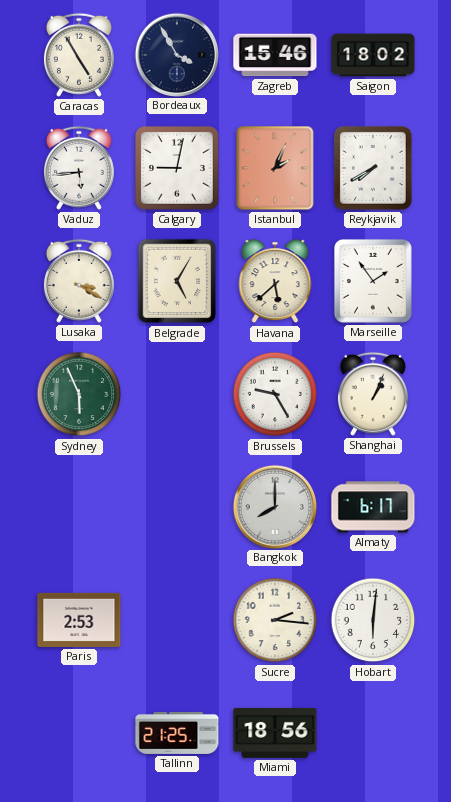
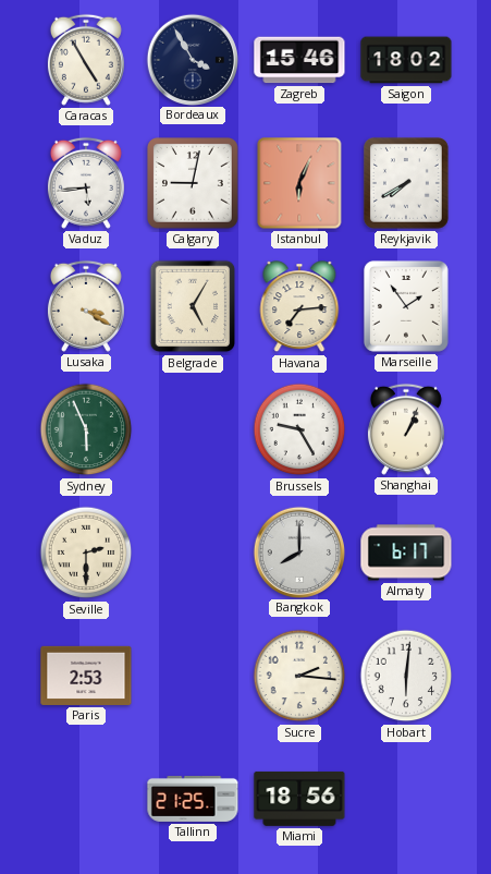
Istanbul: 2:04 -> 6:04 (299, 183)
Havana: 5:38 -> 7:14 (299, 307)
Seville: none -> 2:30 (86, 553)
